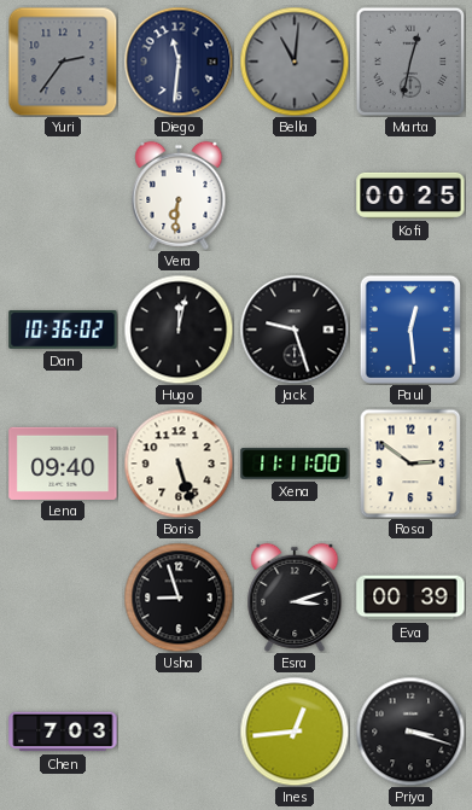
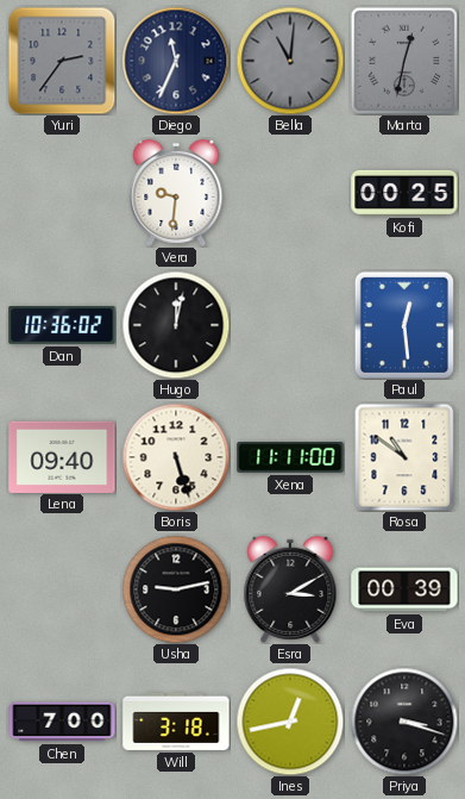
Diego: 11:31 -> 11:34 (176, 61)
Vera: 6:31 -> 9:31 (176, 193)
Jack: 9:27 -> none (295, 330)
Rosa: 2:51 -> 10:51 (404, 457)
Usha: 8:57 -> 9:13 (176, 589)
Esra: 3:12 -> 3:10 (290, 589)
Chen: 7:03 -> 7:00 (62, 722)
Will: none -> 3:18 (176, 722)
Ines: 12:44 -> 12:43 (290, 722)
